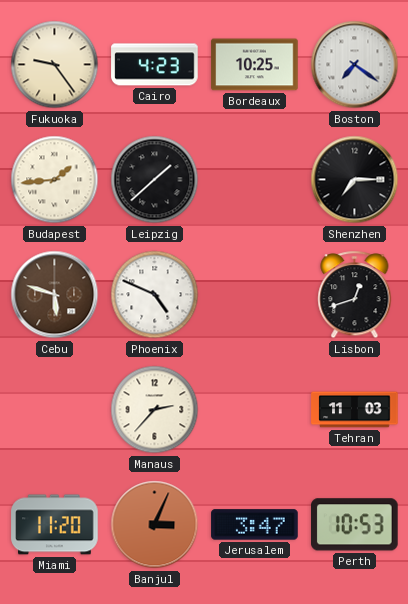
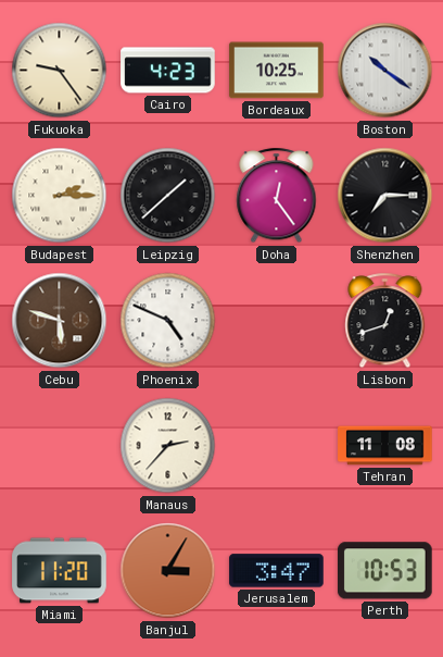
Boston: 7:21 -> 10:21 (385, 71)
Budapest: 1:44 -> 2:15 (60, 196)
Doha: none -> 12:24 (277, 196)
Tehran: 11:03 -> 11:08 (385, 446)
Banjul: 3:04 -> 3:05 (168, 571)
